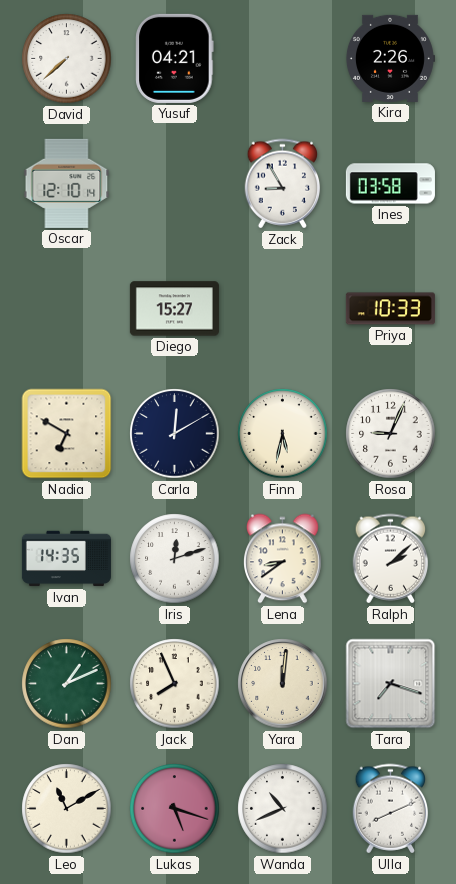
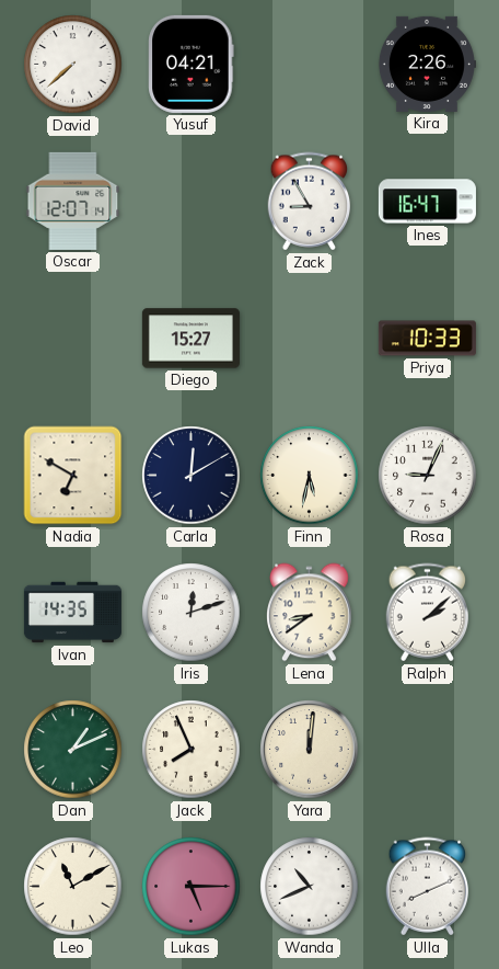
Oscar: 12:10 -> 12:07 (73, 201)
Ines: 03:58 -> 16:47 (427, 202)
Tara: 7:18 -> none (391, 684)
Lukas: 5:18 -> 5:15 (192, 887)
